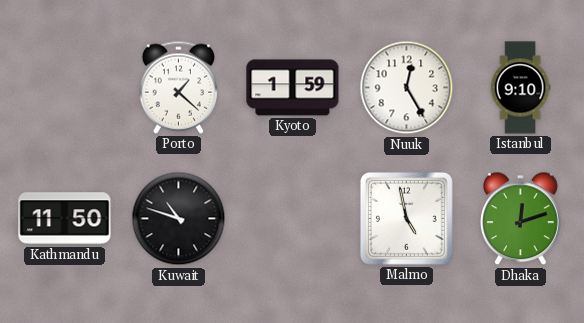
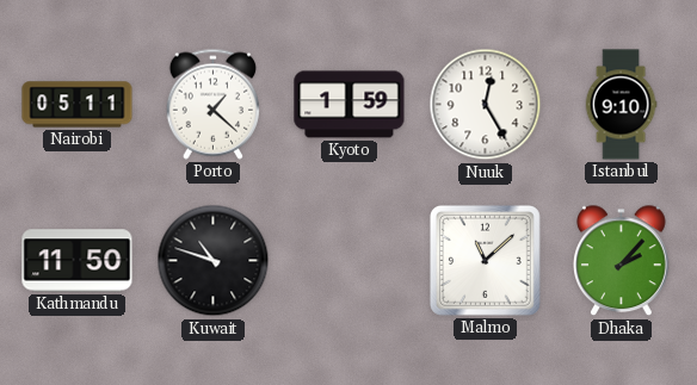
Nairobi: none -> 05:11 (78, 105)
Malmo: 4:58 -> 11:08 (485, 260)
Dhaka: 12:12 -> 2:07 (622, 261)
